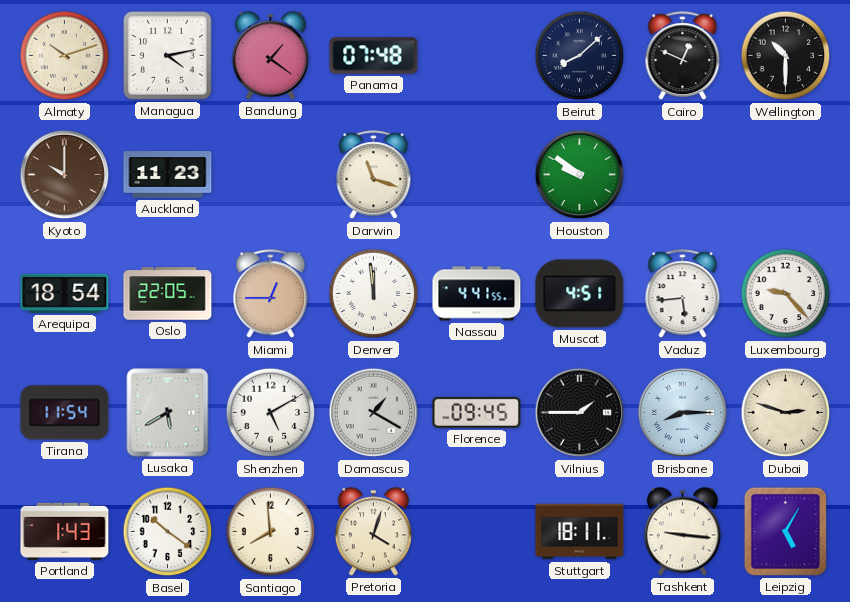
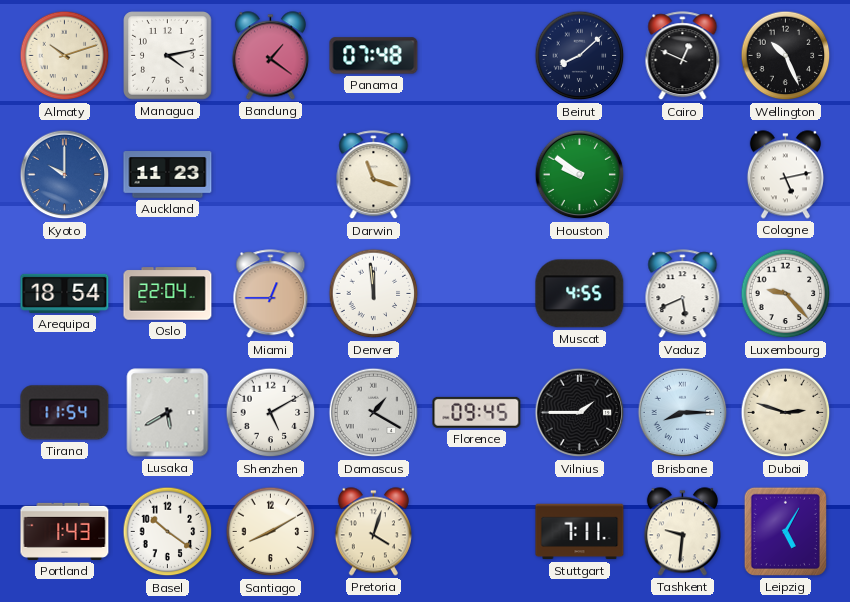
Wellington: 10:30 -> 10:26 (786, 56)
Kyoto dial: brown -> blue (65, 175)
Cologne: none -> 5:13 (785, 175)
Oslo: 22:05 -> 22:04 (168, 294)
Nassau: 4:41 -> none (477, 294)
Muscat: 4:51 -> 4:55 (580, 294)
Vaduz: 5:44 -> 5:41 (683, 294)
Santiago: 7:59 -> 8:10 (271, 532)
Stuttgart: 18:11 -> 7:11 (580, 532)
Tashkent: 9:16 -> 9:31 (682, 532)
